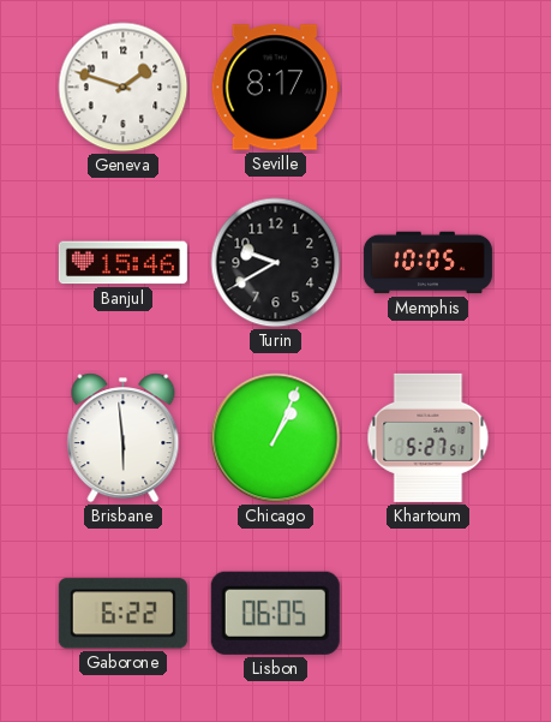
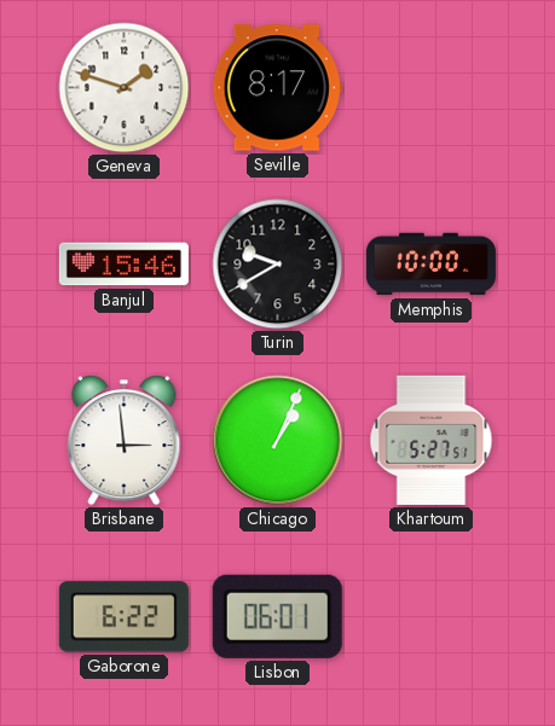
Memphis: 10:05 -> 10:00 (430, 265)
Brisbane: 5:59 -> 2:59 (125, 441)
Lisbon: 06:05 -> 06:01 (277, 616)
